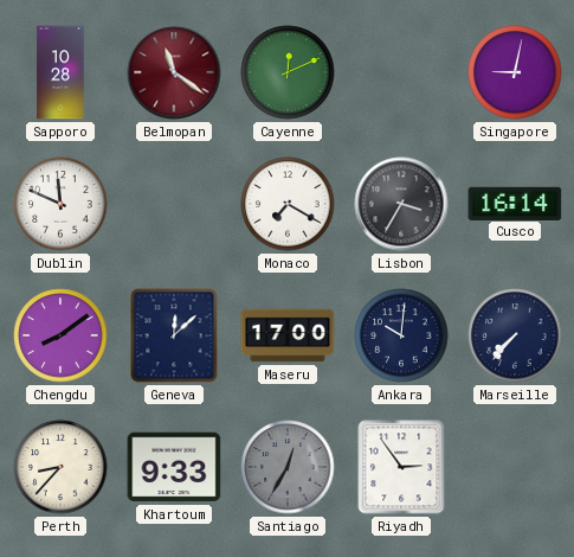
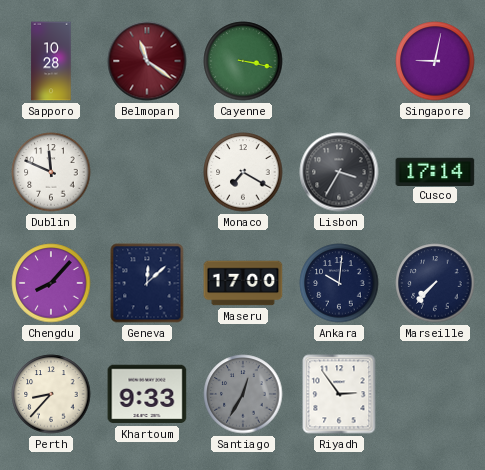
Cayenne: 12:11 -> 3:17 (243, 61)
Cusco: 16:14 -> 17:14 (435, 171)
Chengdu: 8:09 -> 8:07 (51, 283)
